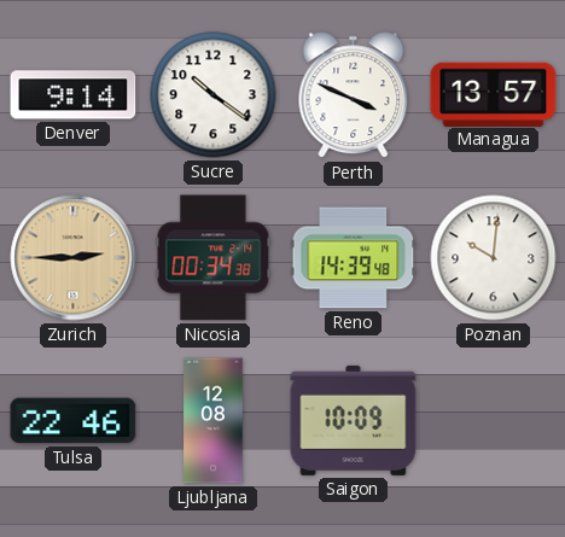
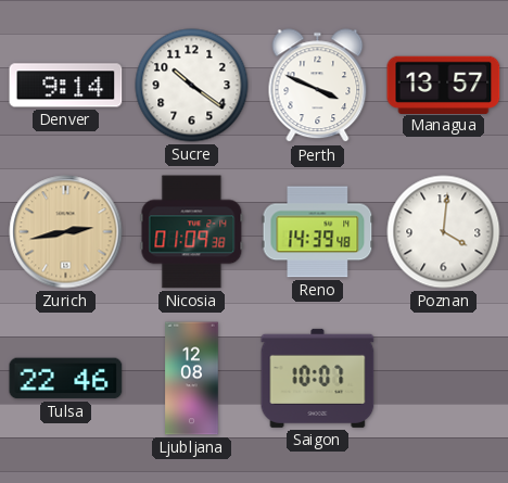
Zurich: 2:45 -> 2:43 (66, 232)
Nicosia: 00:34 -> 01:09 (192, 232)
Poznan: 10:01 -> 4:01 (444, 232)
Saigon: 10:09 -> 10:07 (318, 378)
